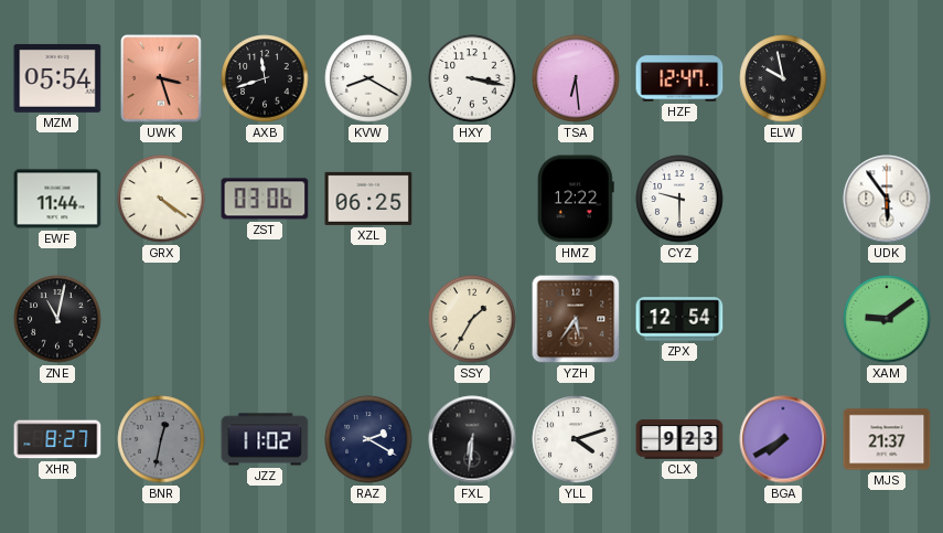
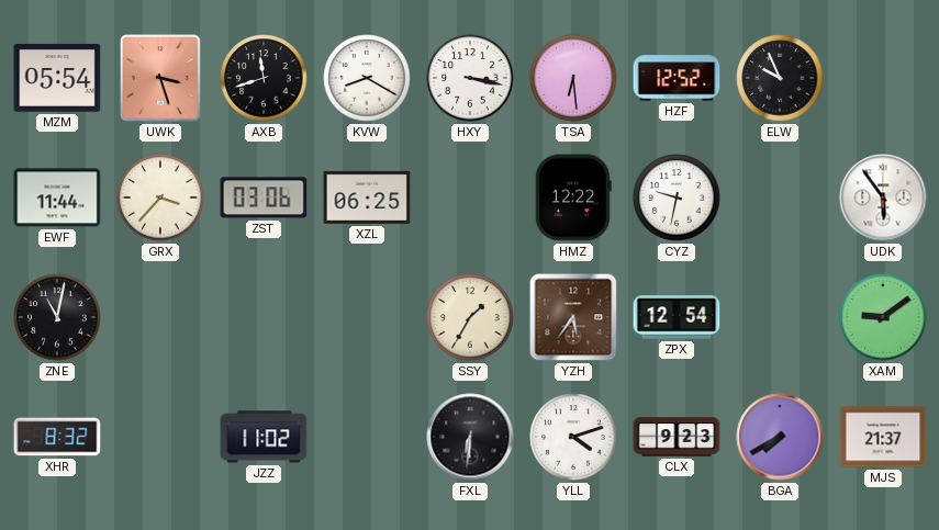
HZF: 12:47 -> 12:52 (677, 78)
ELW: 9:58 -> 9:56 (780, 78)
GRX: 4:21 -> 3:37 (160, 198)
CYZ: 9:30 -> 9:32 (677, 198)
XHR: 8:27 -> 8:32 (57, 437)
BNR: 12:32 -> none (161, 439)
RAZ: 2:20 -> none (368, 439)
